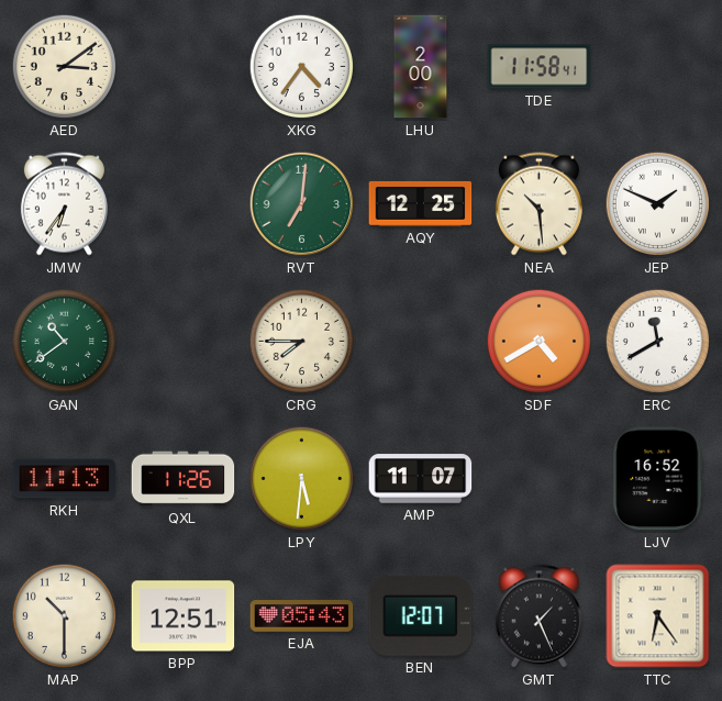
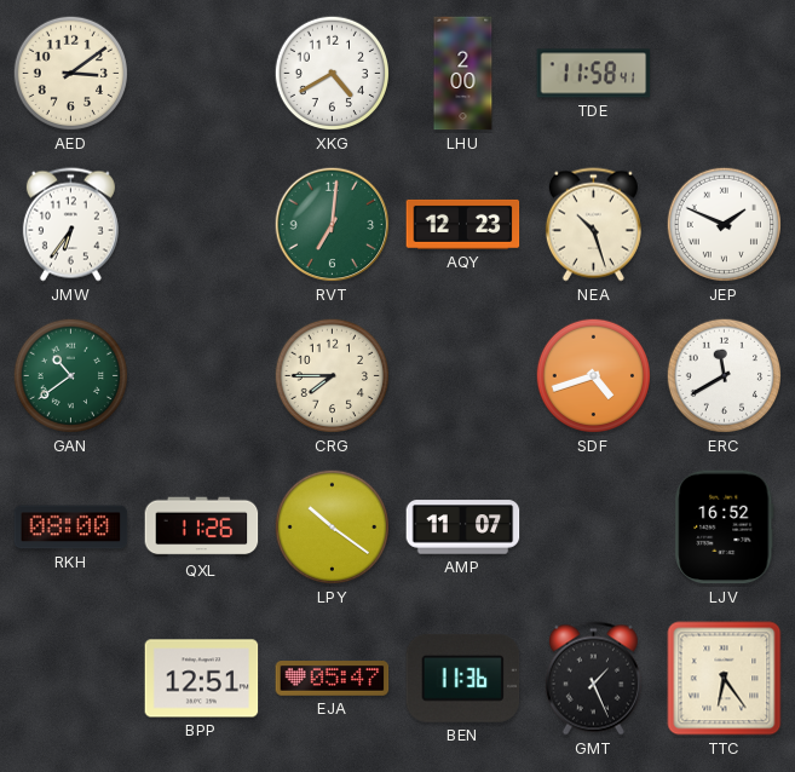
XKG: 4:36 -> 4:40 (333, 74)
AQY: 12:25 -> 12:23 (463, 224)
NEA: 10:29 -> 10:27 (593, 225)
SDF: 4:40 -> 4:42 (594, 376)
RKH: 11:13 -> 08:00 (71, 528)
LPY: 5:31 -> 10:21 (333, 528)
MAP: 10:30 -> none (65, 616)
EJA: 05:43 -> 05:47 (333, 679)
BEN: 12:07 -> 11:36 (463, 678)
